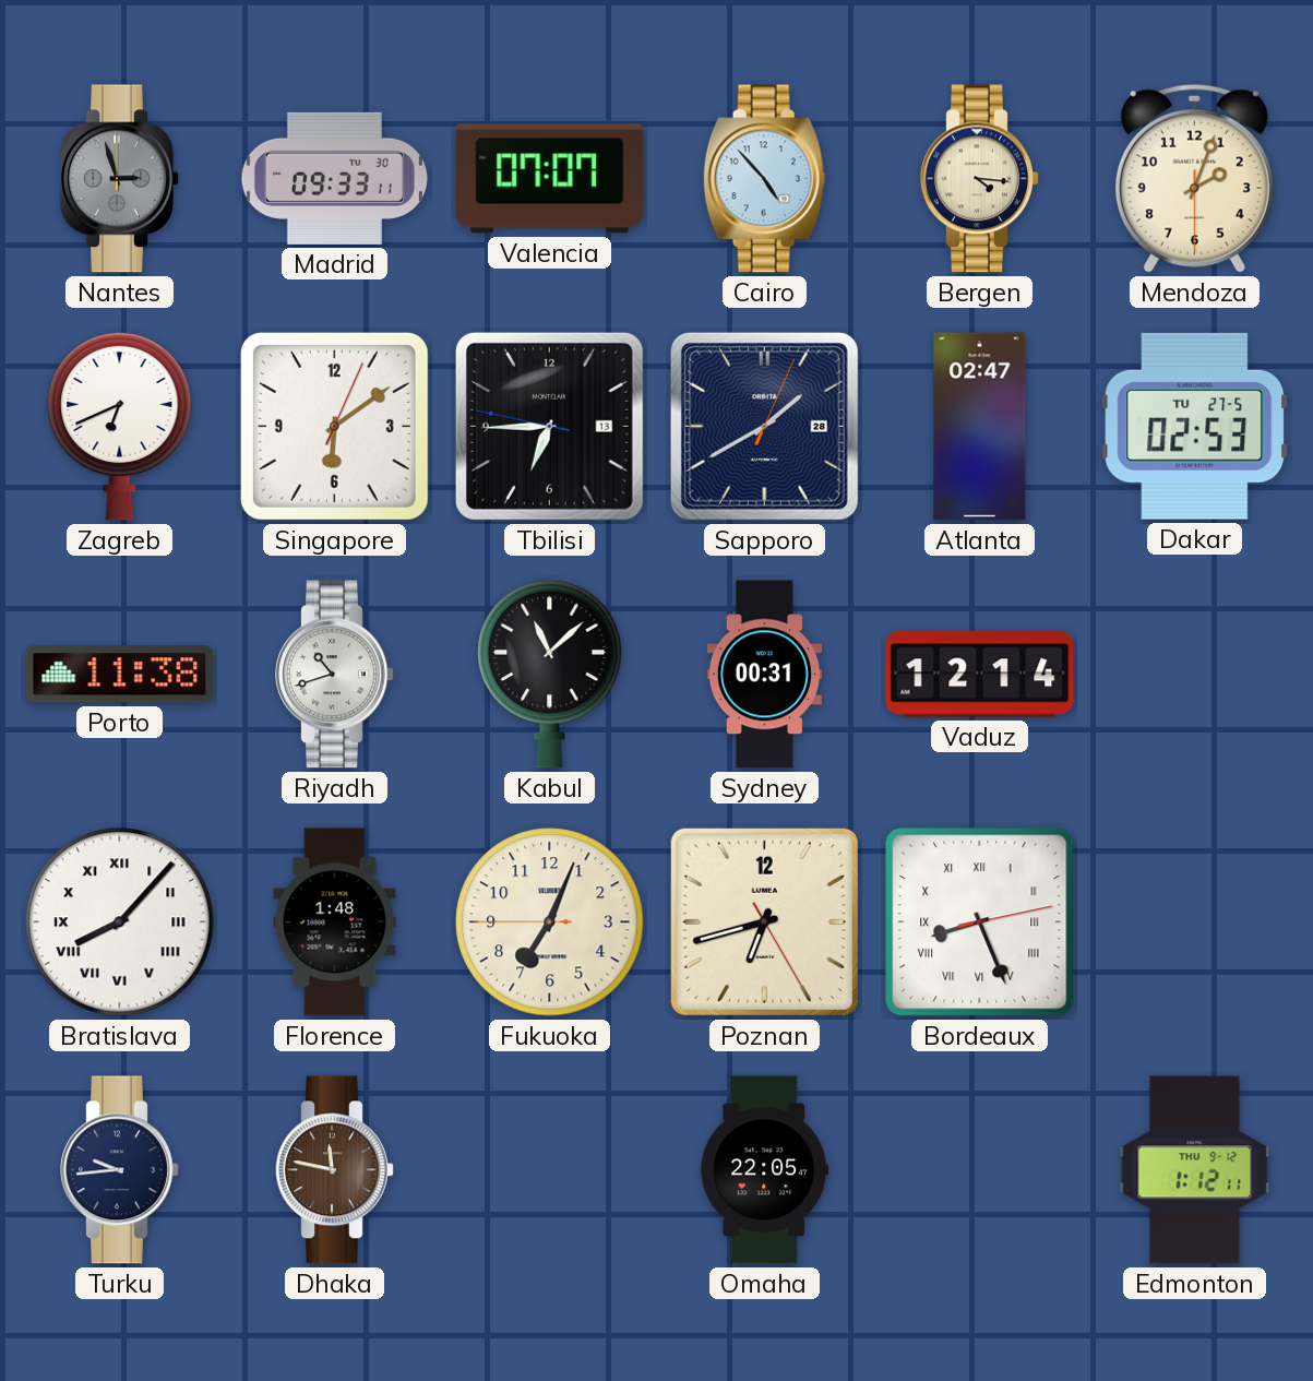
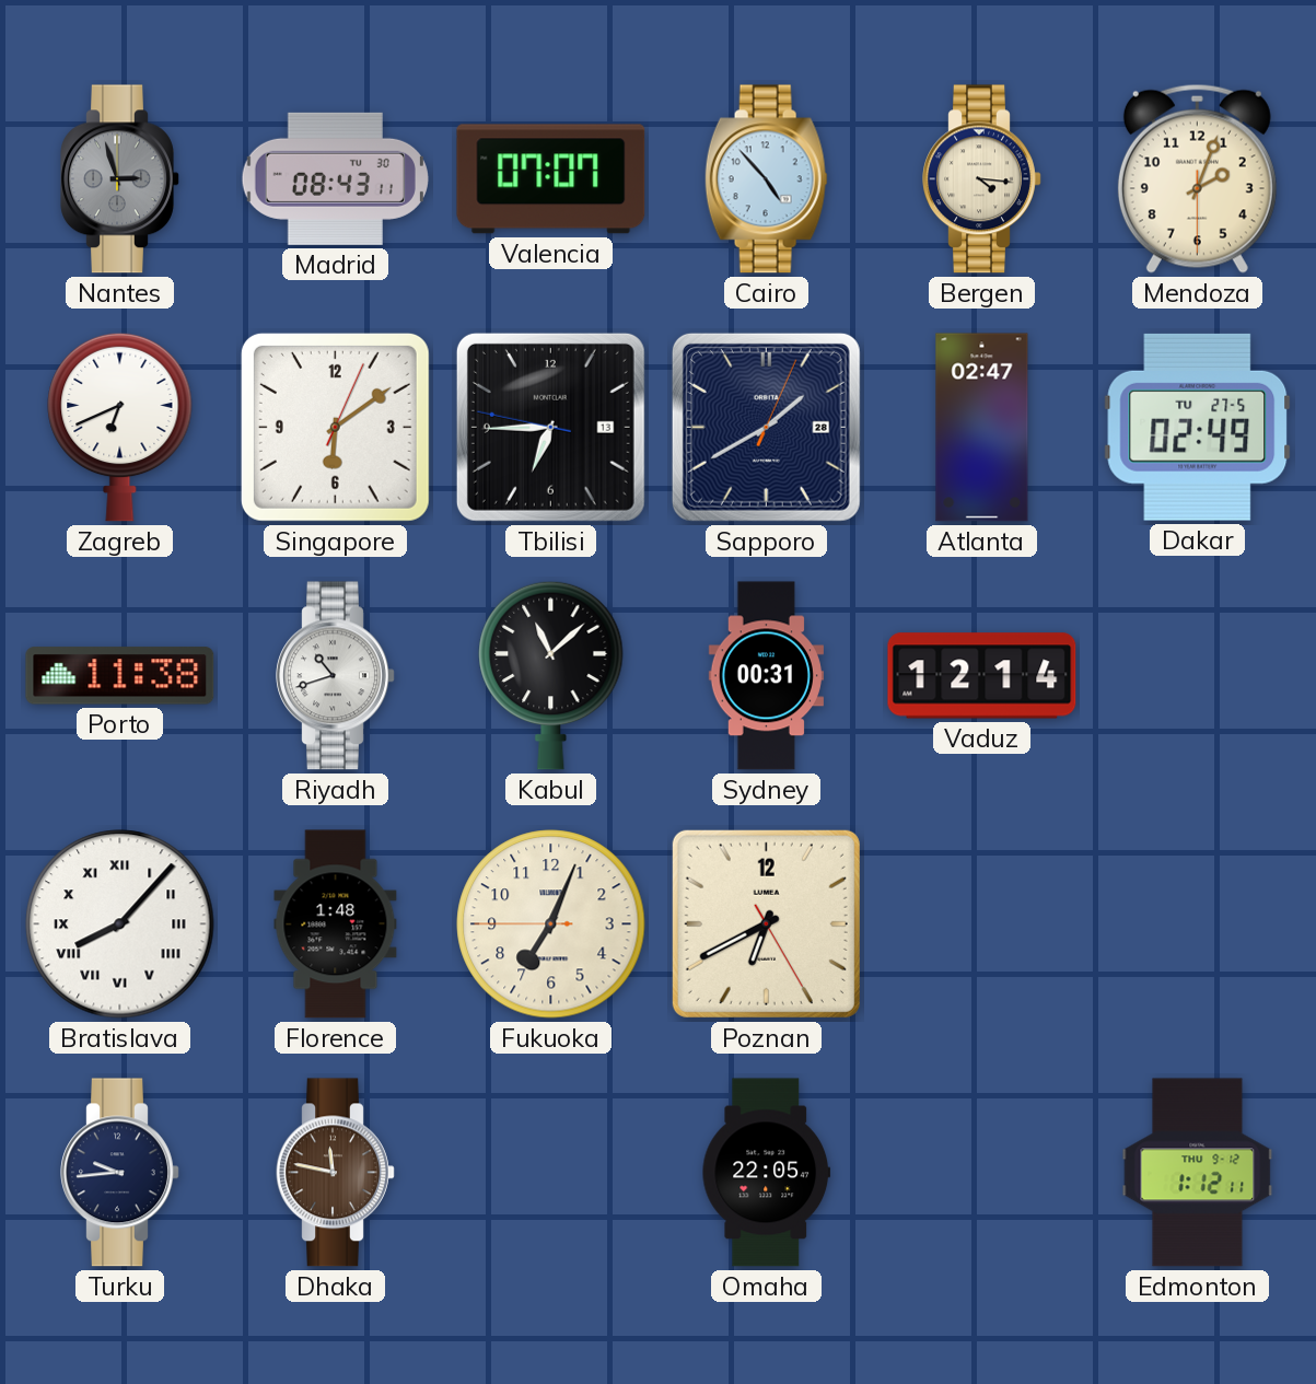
Madrid: 09:33 -> 08:43 (335, 178)
Dakar: 02:53 -> 02:49 (1198, 427)
Poznan: 6:42 -> 6:40 (766, 923)
Bordeaux: 8:26 -> none (980, 922)
